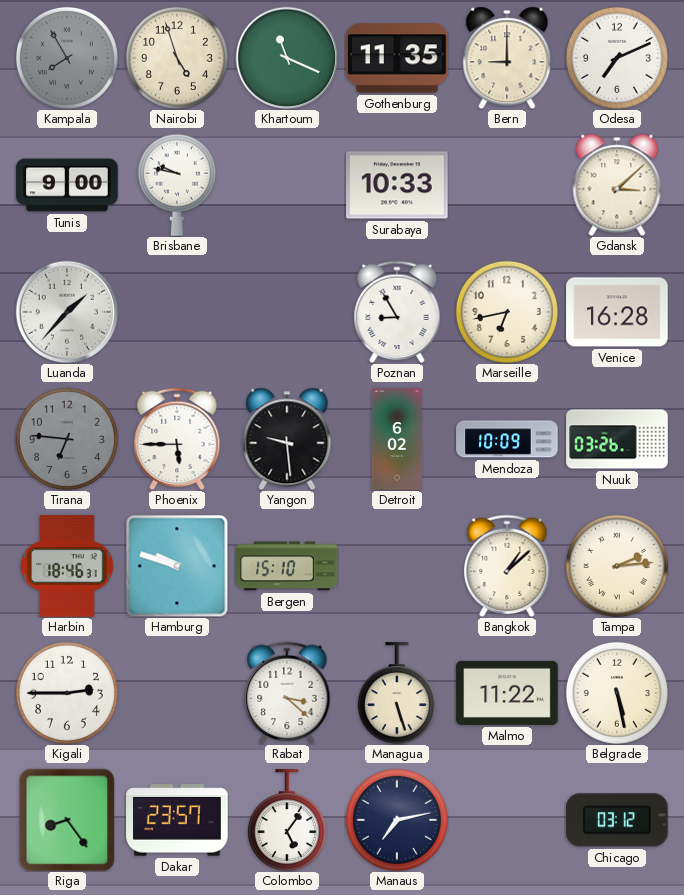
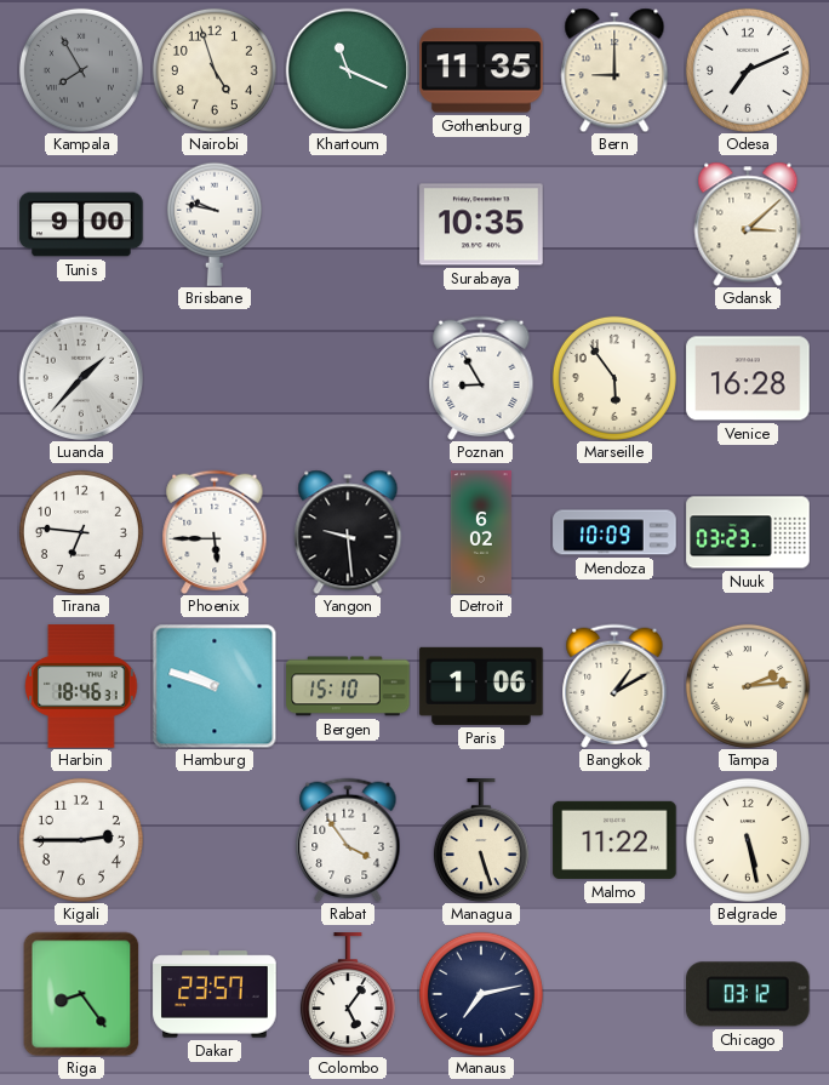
Surabaya: 10:33 -> 10:35 (481, 224)
Marseille: 6:43 -> 5:54 (614, 378)
Tirana dial: grey -> white (81, 532)
Nuuk: 03:26 -> 03:23 (748, 532)
Paris: none -> 1:06 (481, 686)
Bangkok: 1:08 -> 1:10 (614, 686)
Rabat: 3:22 -> 3:54 (348, 840)
